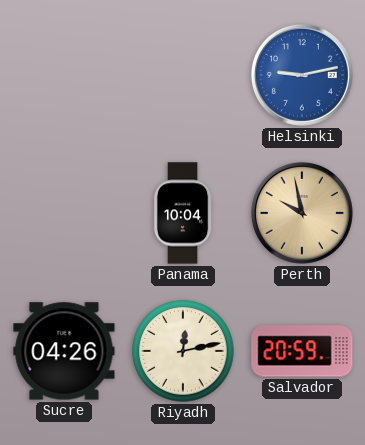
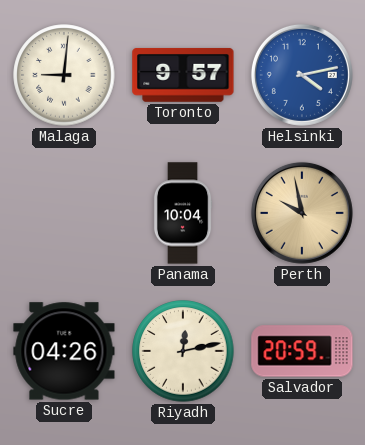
Malaga: none -> 9:01 (64, 75)
Toronto: none -> 9:57 (183, 75)
Helsinki: 9:13 -> 4:13 (302, 75)
